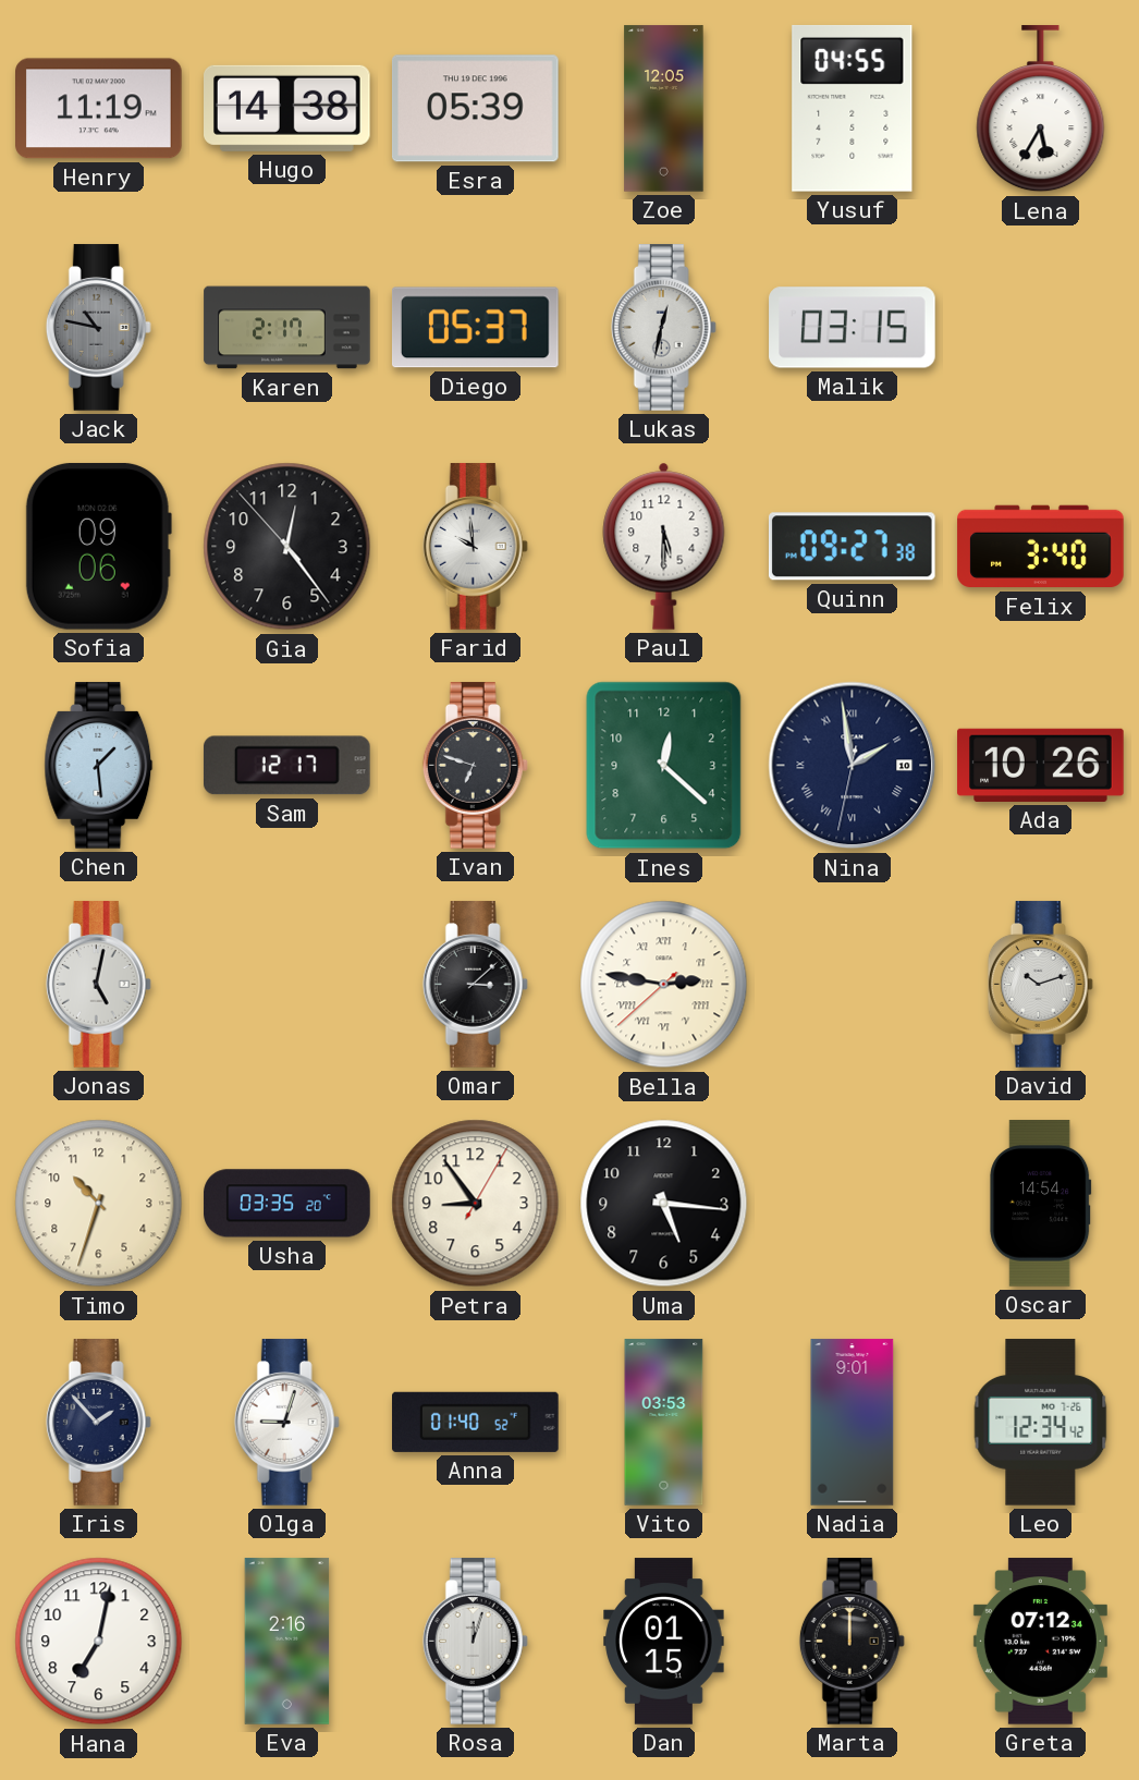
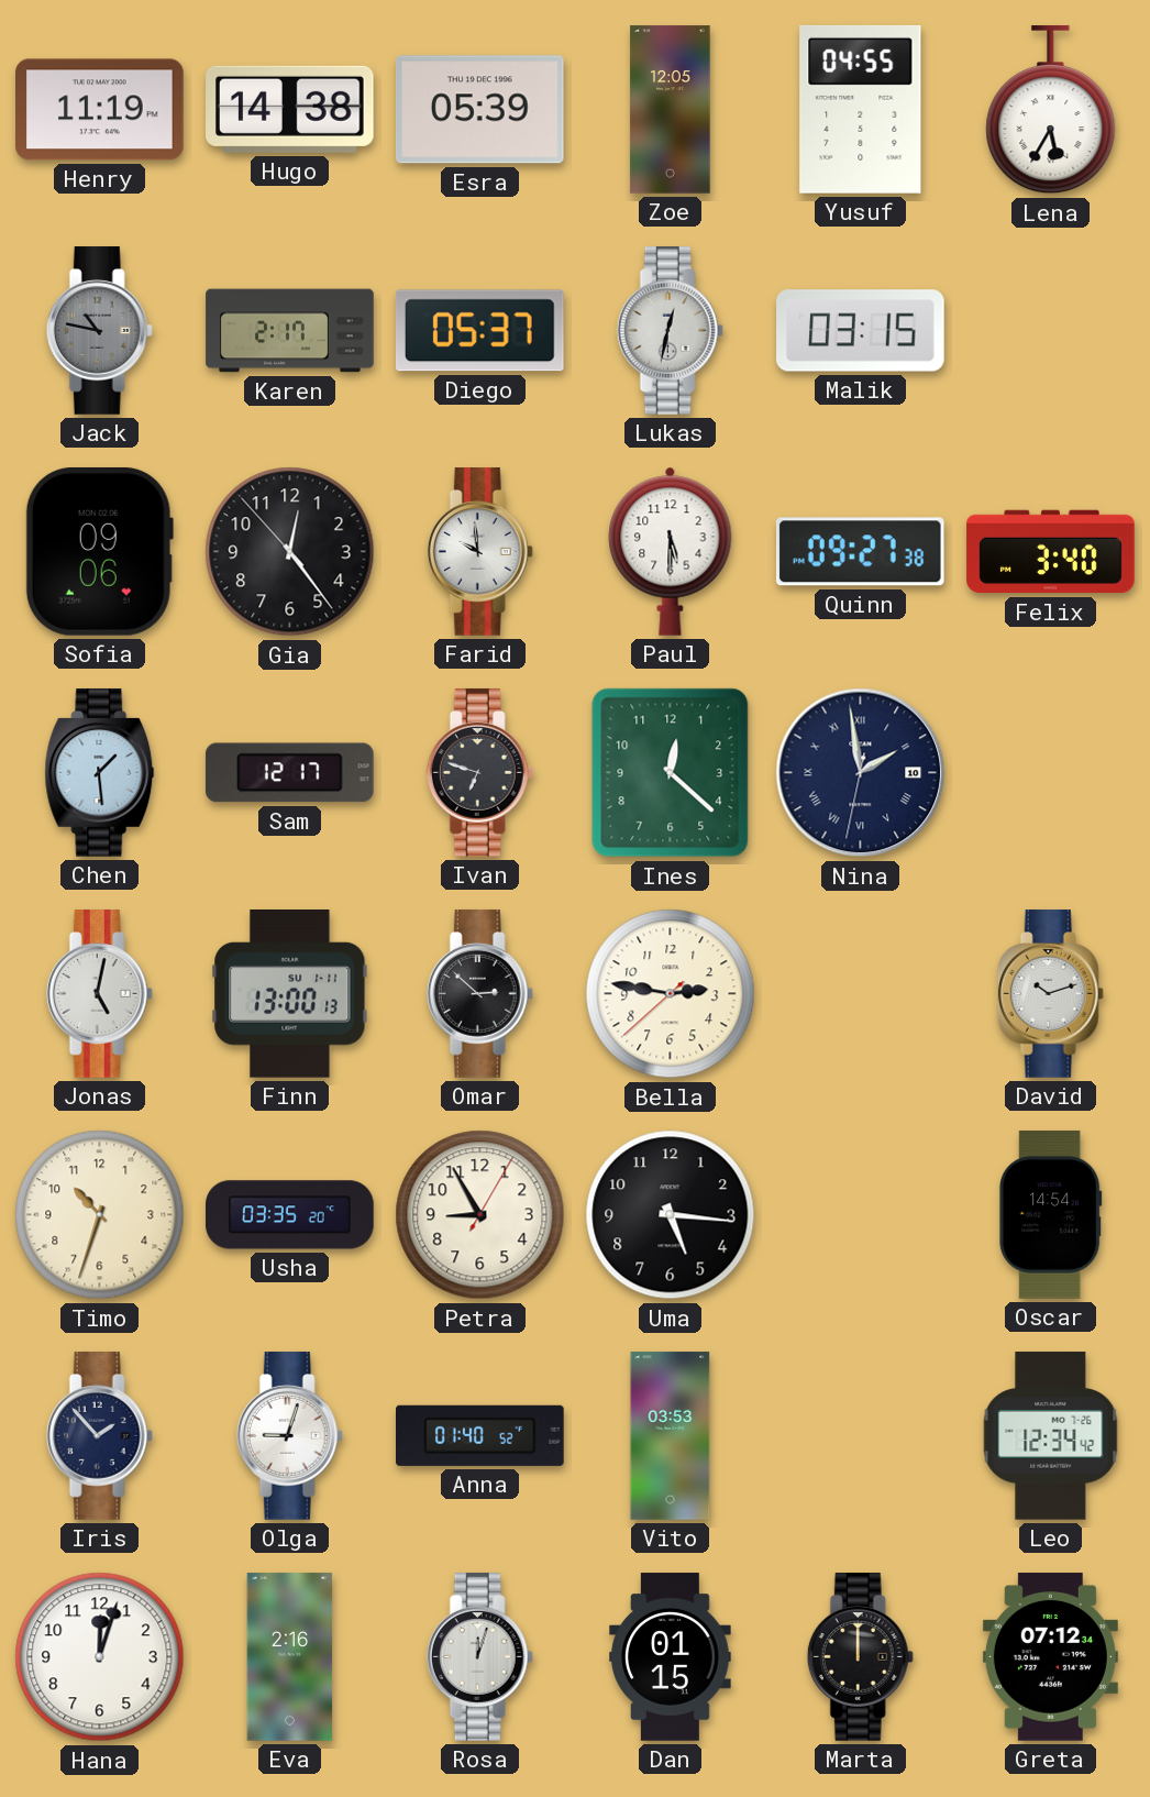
Ada: 10:26 -> none (1041, 765)
Finn: none -> 13:00 (290, 994)
Omar: 3:08 -> 2:52 (479, 994)
Bella numerals: Roman -> Arabic (671, 994)
Petra: 8:54 -> 8:55 (480, 1215)
Nadia: 9:01 -> none (853, 1423)
Hana: 7:02 -> 12:03 (100, 1657)
